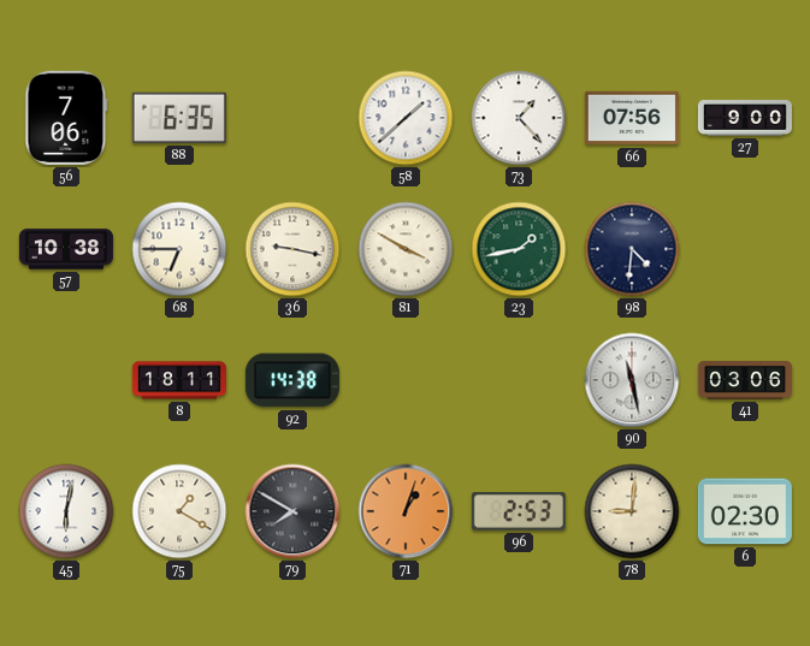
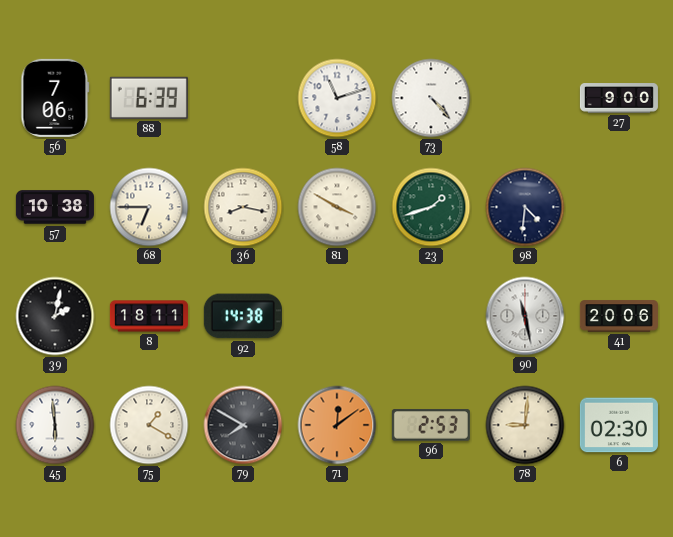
88: 6:35 -> 6:39 (149, 98)
58: 1:38 -> 11:12 (337, 98)
73: 1:23 -> 4:23 (431, 98)
66: 07:56 -> none (632, 118)
36: 9:17 -> 8:17 (243, 207)
23: 1:43 -> 1:42 (431, 207)
39: none -> 2:02 (55, 316)
41: 03:06 -> 20:06 (619, 316)
45: 6:02 -> 5:59 (55, 425)
71: 1:03 -> 12:09 (337, 425)
